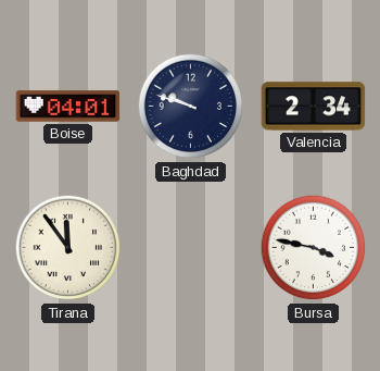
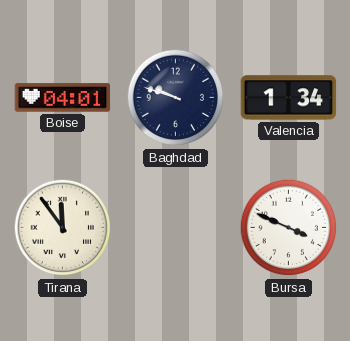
Valencia: 2:34 -> 1:34 (289, 98)
Bursa: 3:47 -> 3:49 (289, 228)
